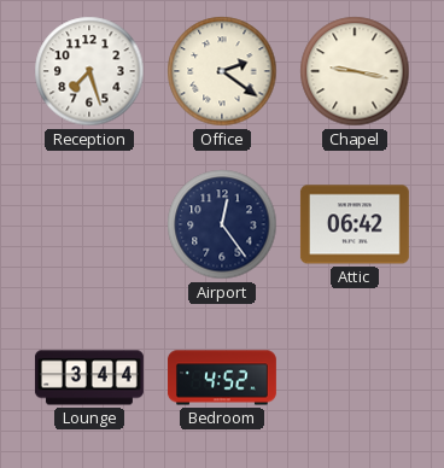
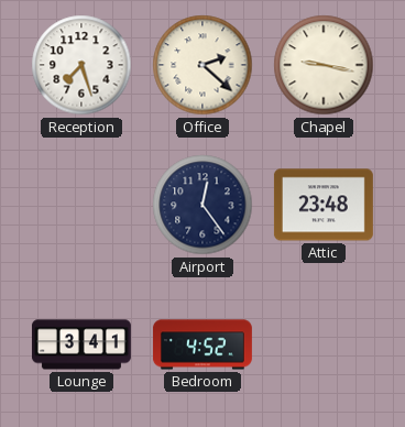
Office: 2:21 -> 2:22 (202, 65)
Attic: 06:42 -> 23:48 (324, 205)
Lounge: 3:44 -> 3:41 (81, 344)
